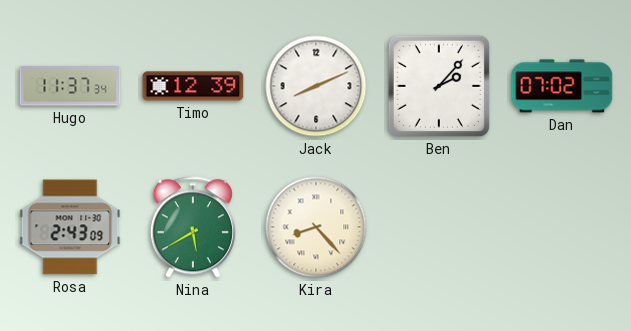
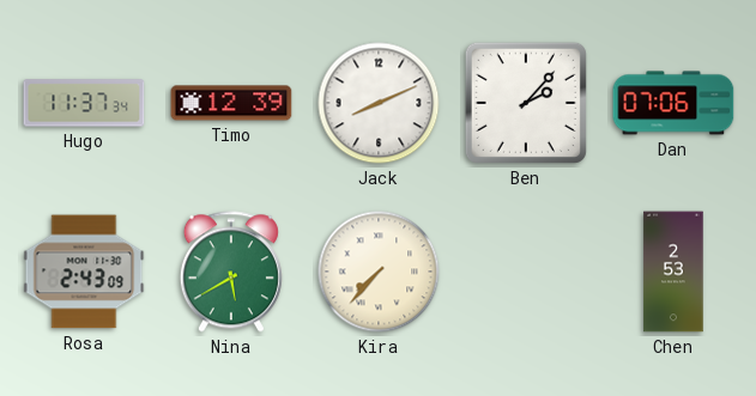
Dan: 07:02 -> 07:06 (673, 103)
Kira: 8:23 -> 7:37 (379, 272)
Chen: none -> 2:53 (673, 272)
